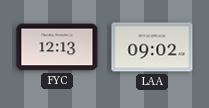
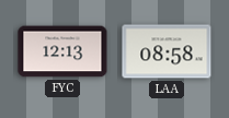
LAA: 09:02 -> 08:58 (167, 51)
